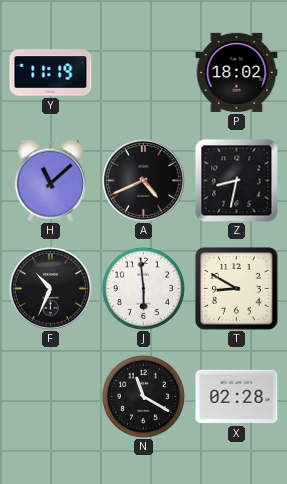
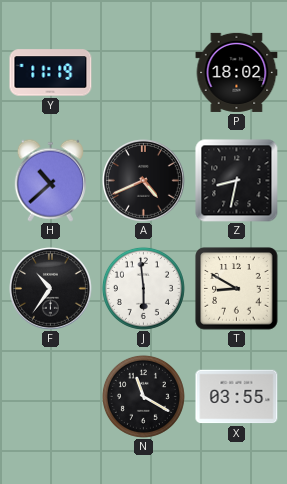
H: 11:08 -> 10:38 (50, 180)
F: 10:34 -> 10:36 (51, 289)
X: 02:28 -> 03:55 (237, 397)
